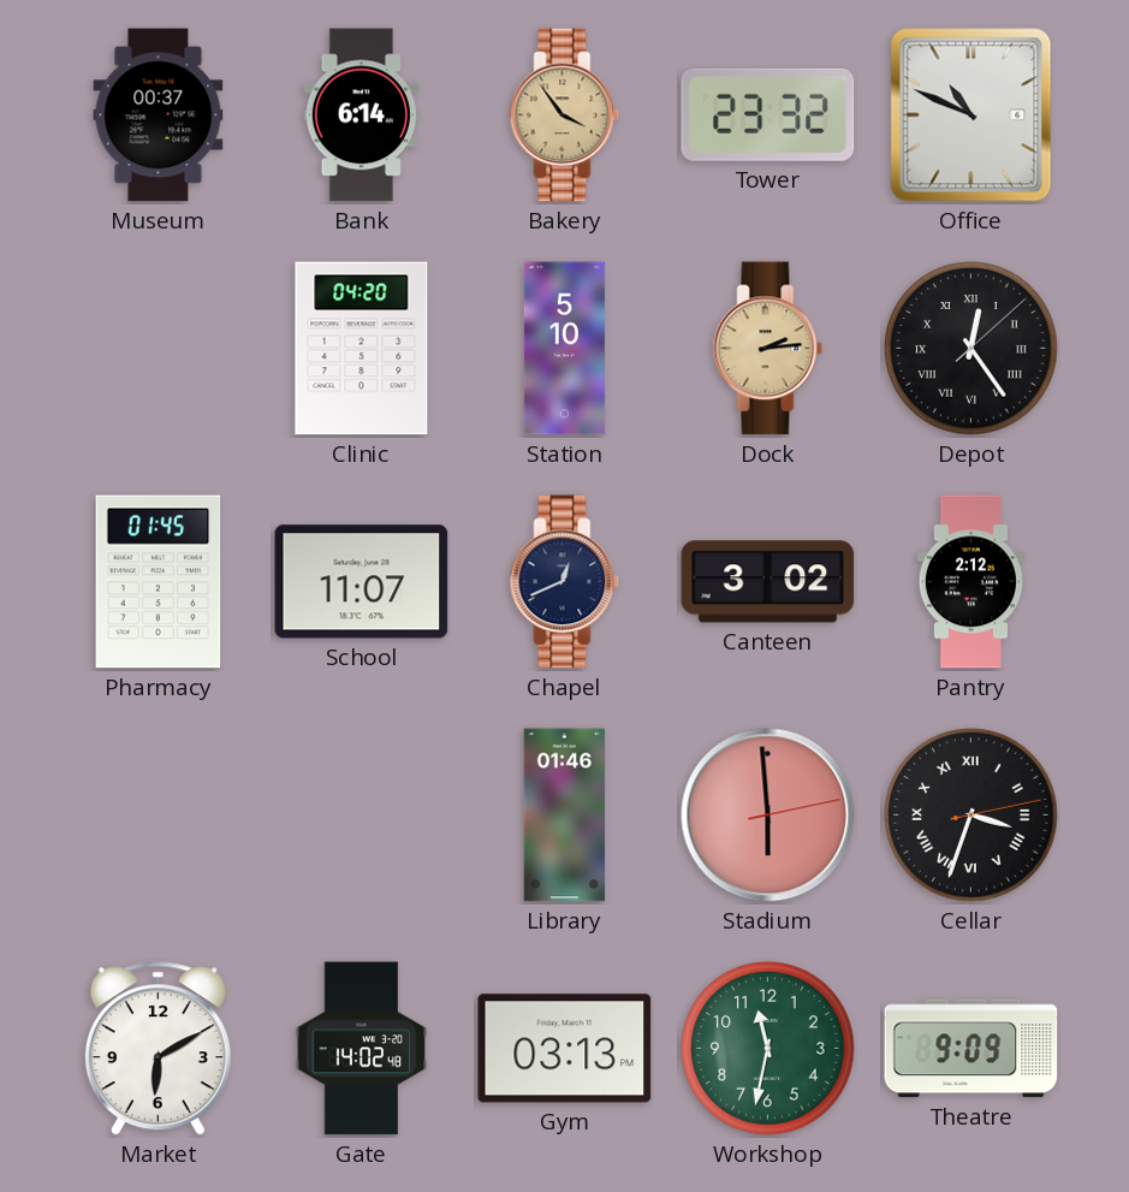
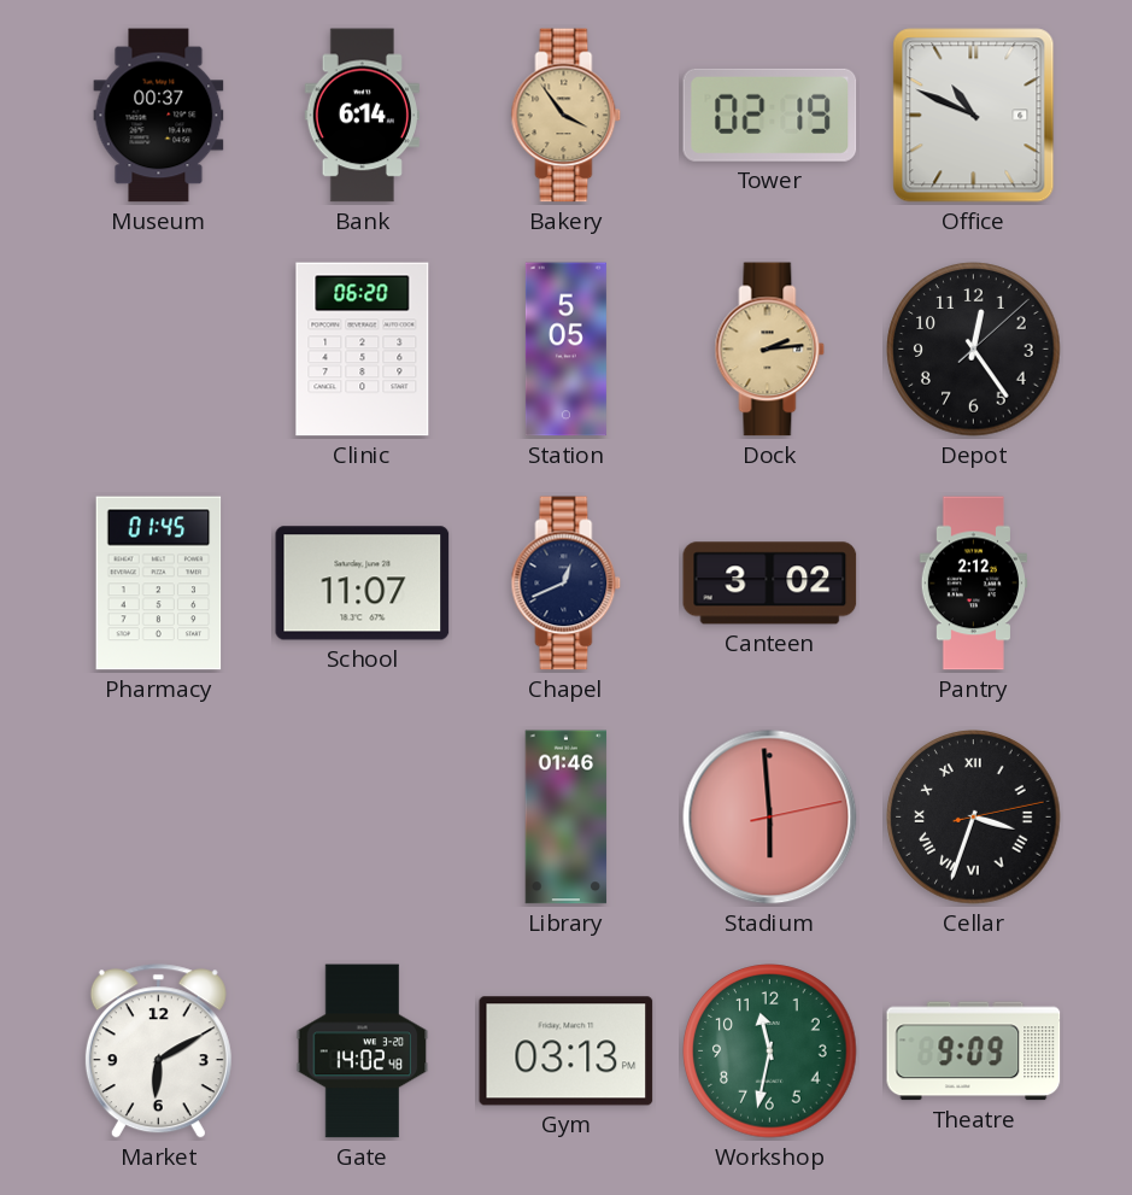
Tower: 23:32 -> 02:19 (770, 115)
Clinic: 04:20 -> 06:20 (363, 350)
Station: 5:10 -> 5:05 (565, 350)
Depot numerals: Roman -> Arabic (974, 350)
